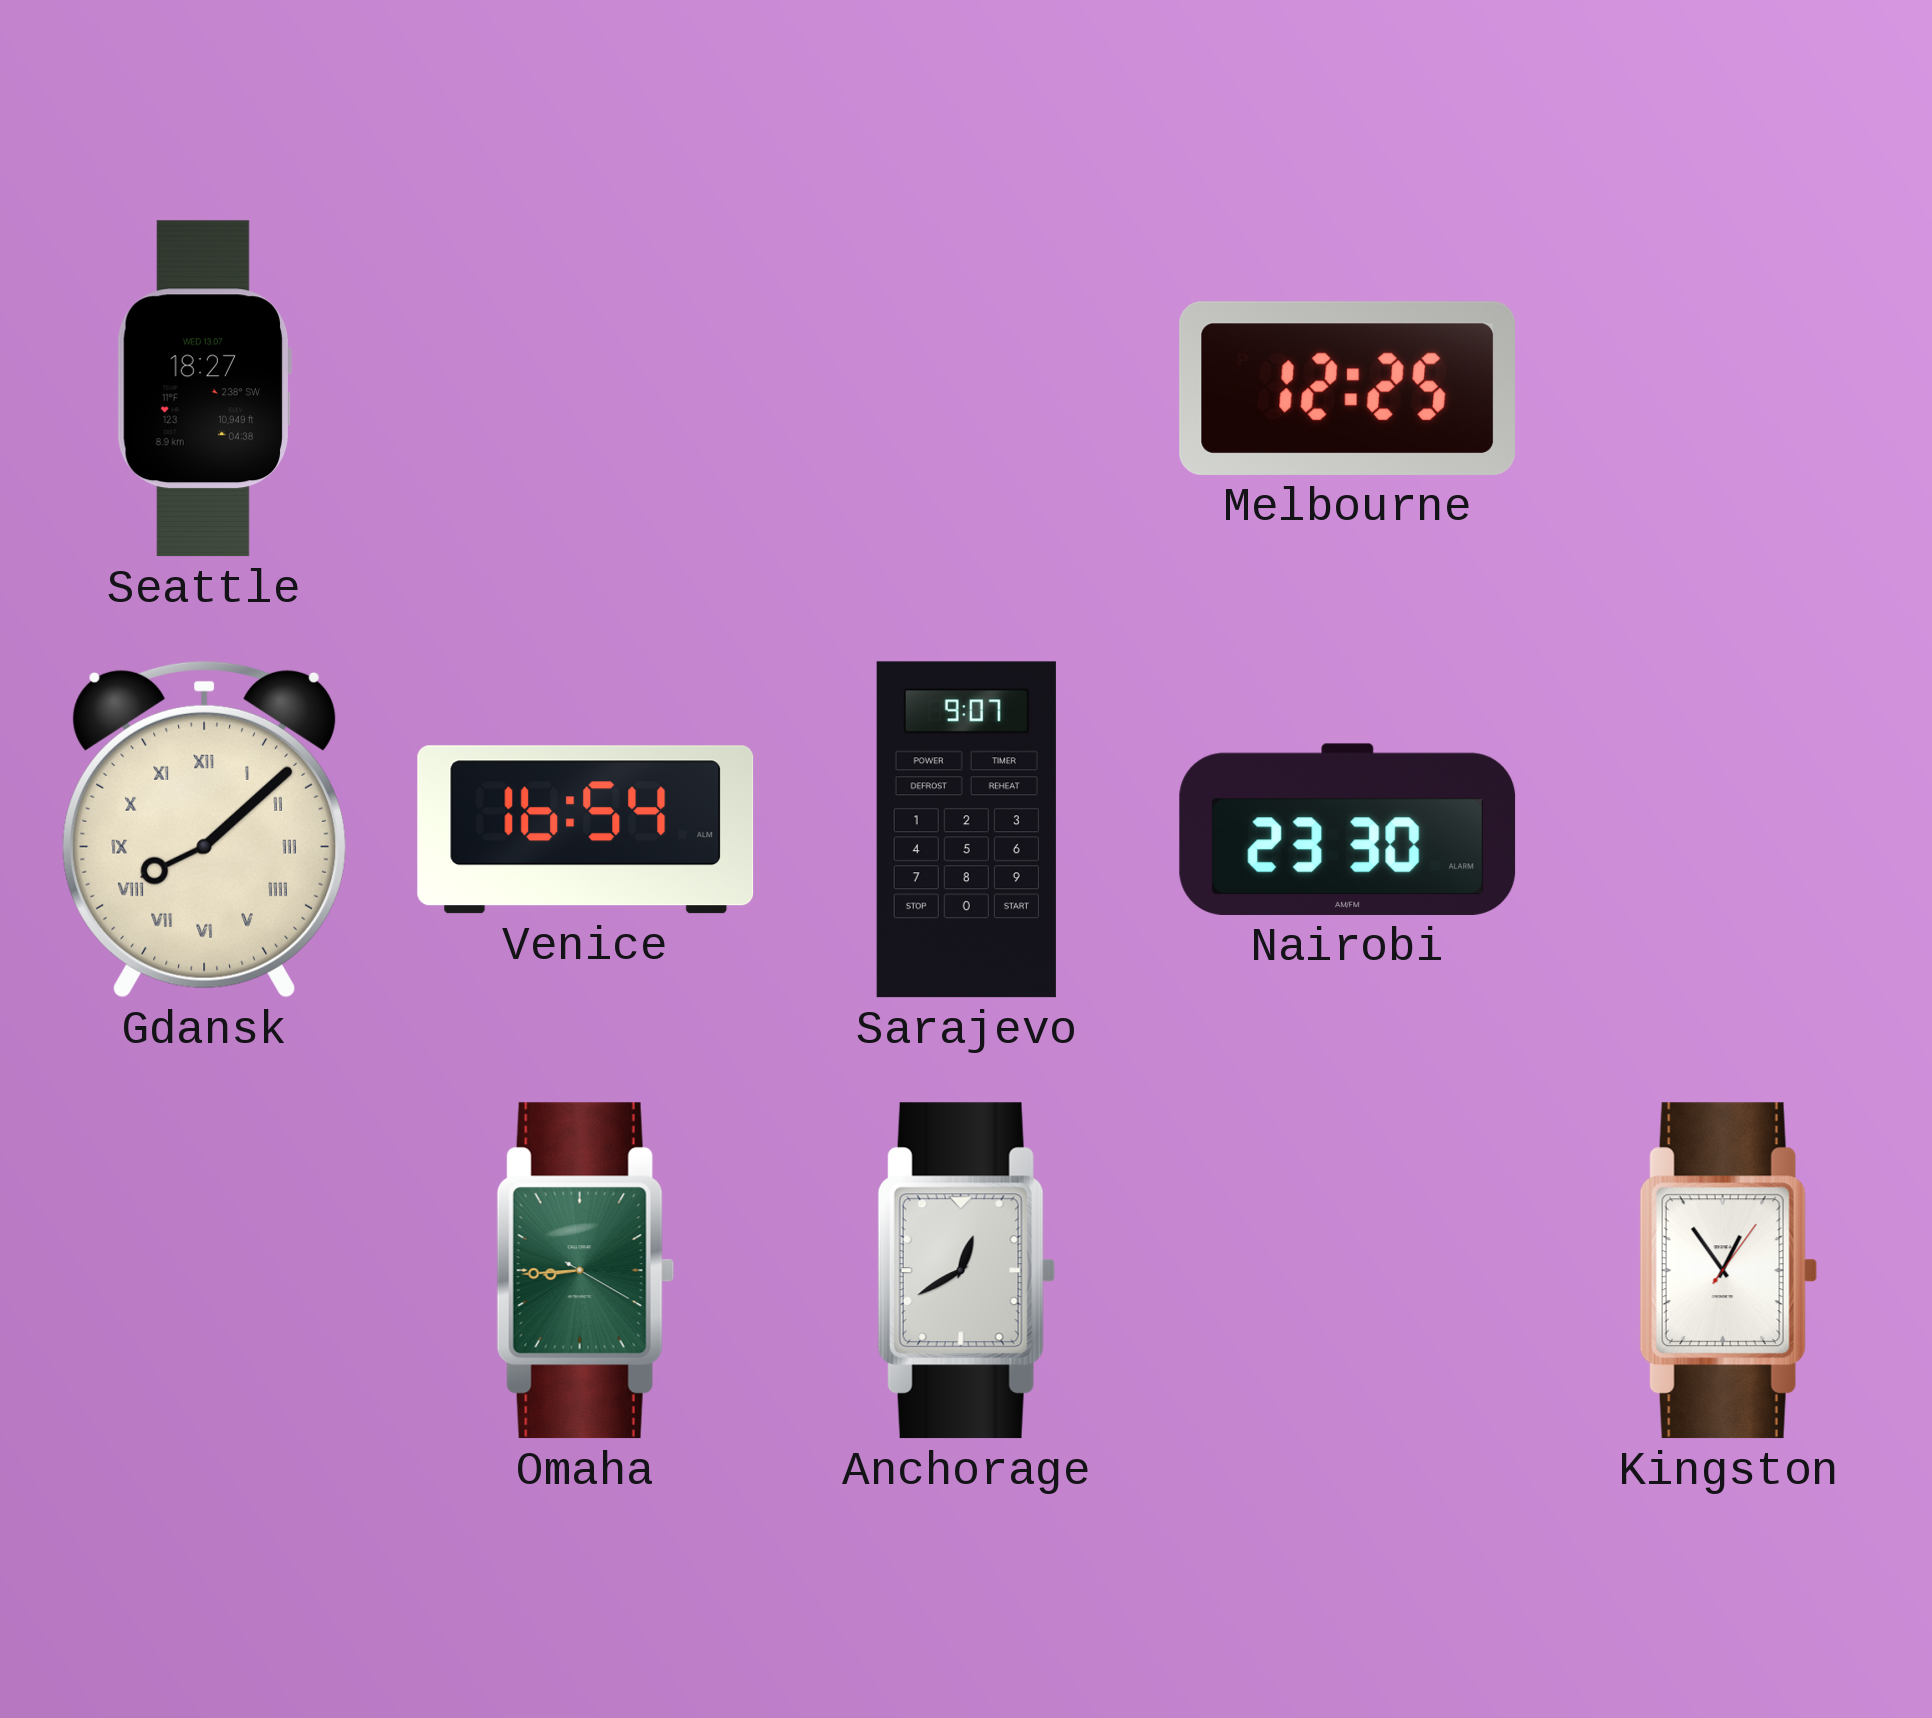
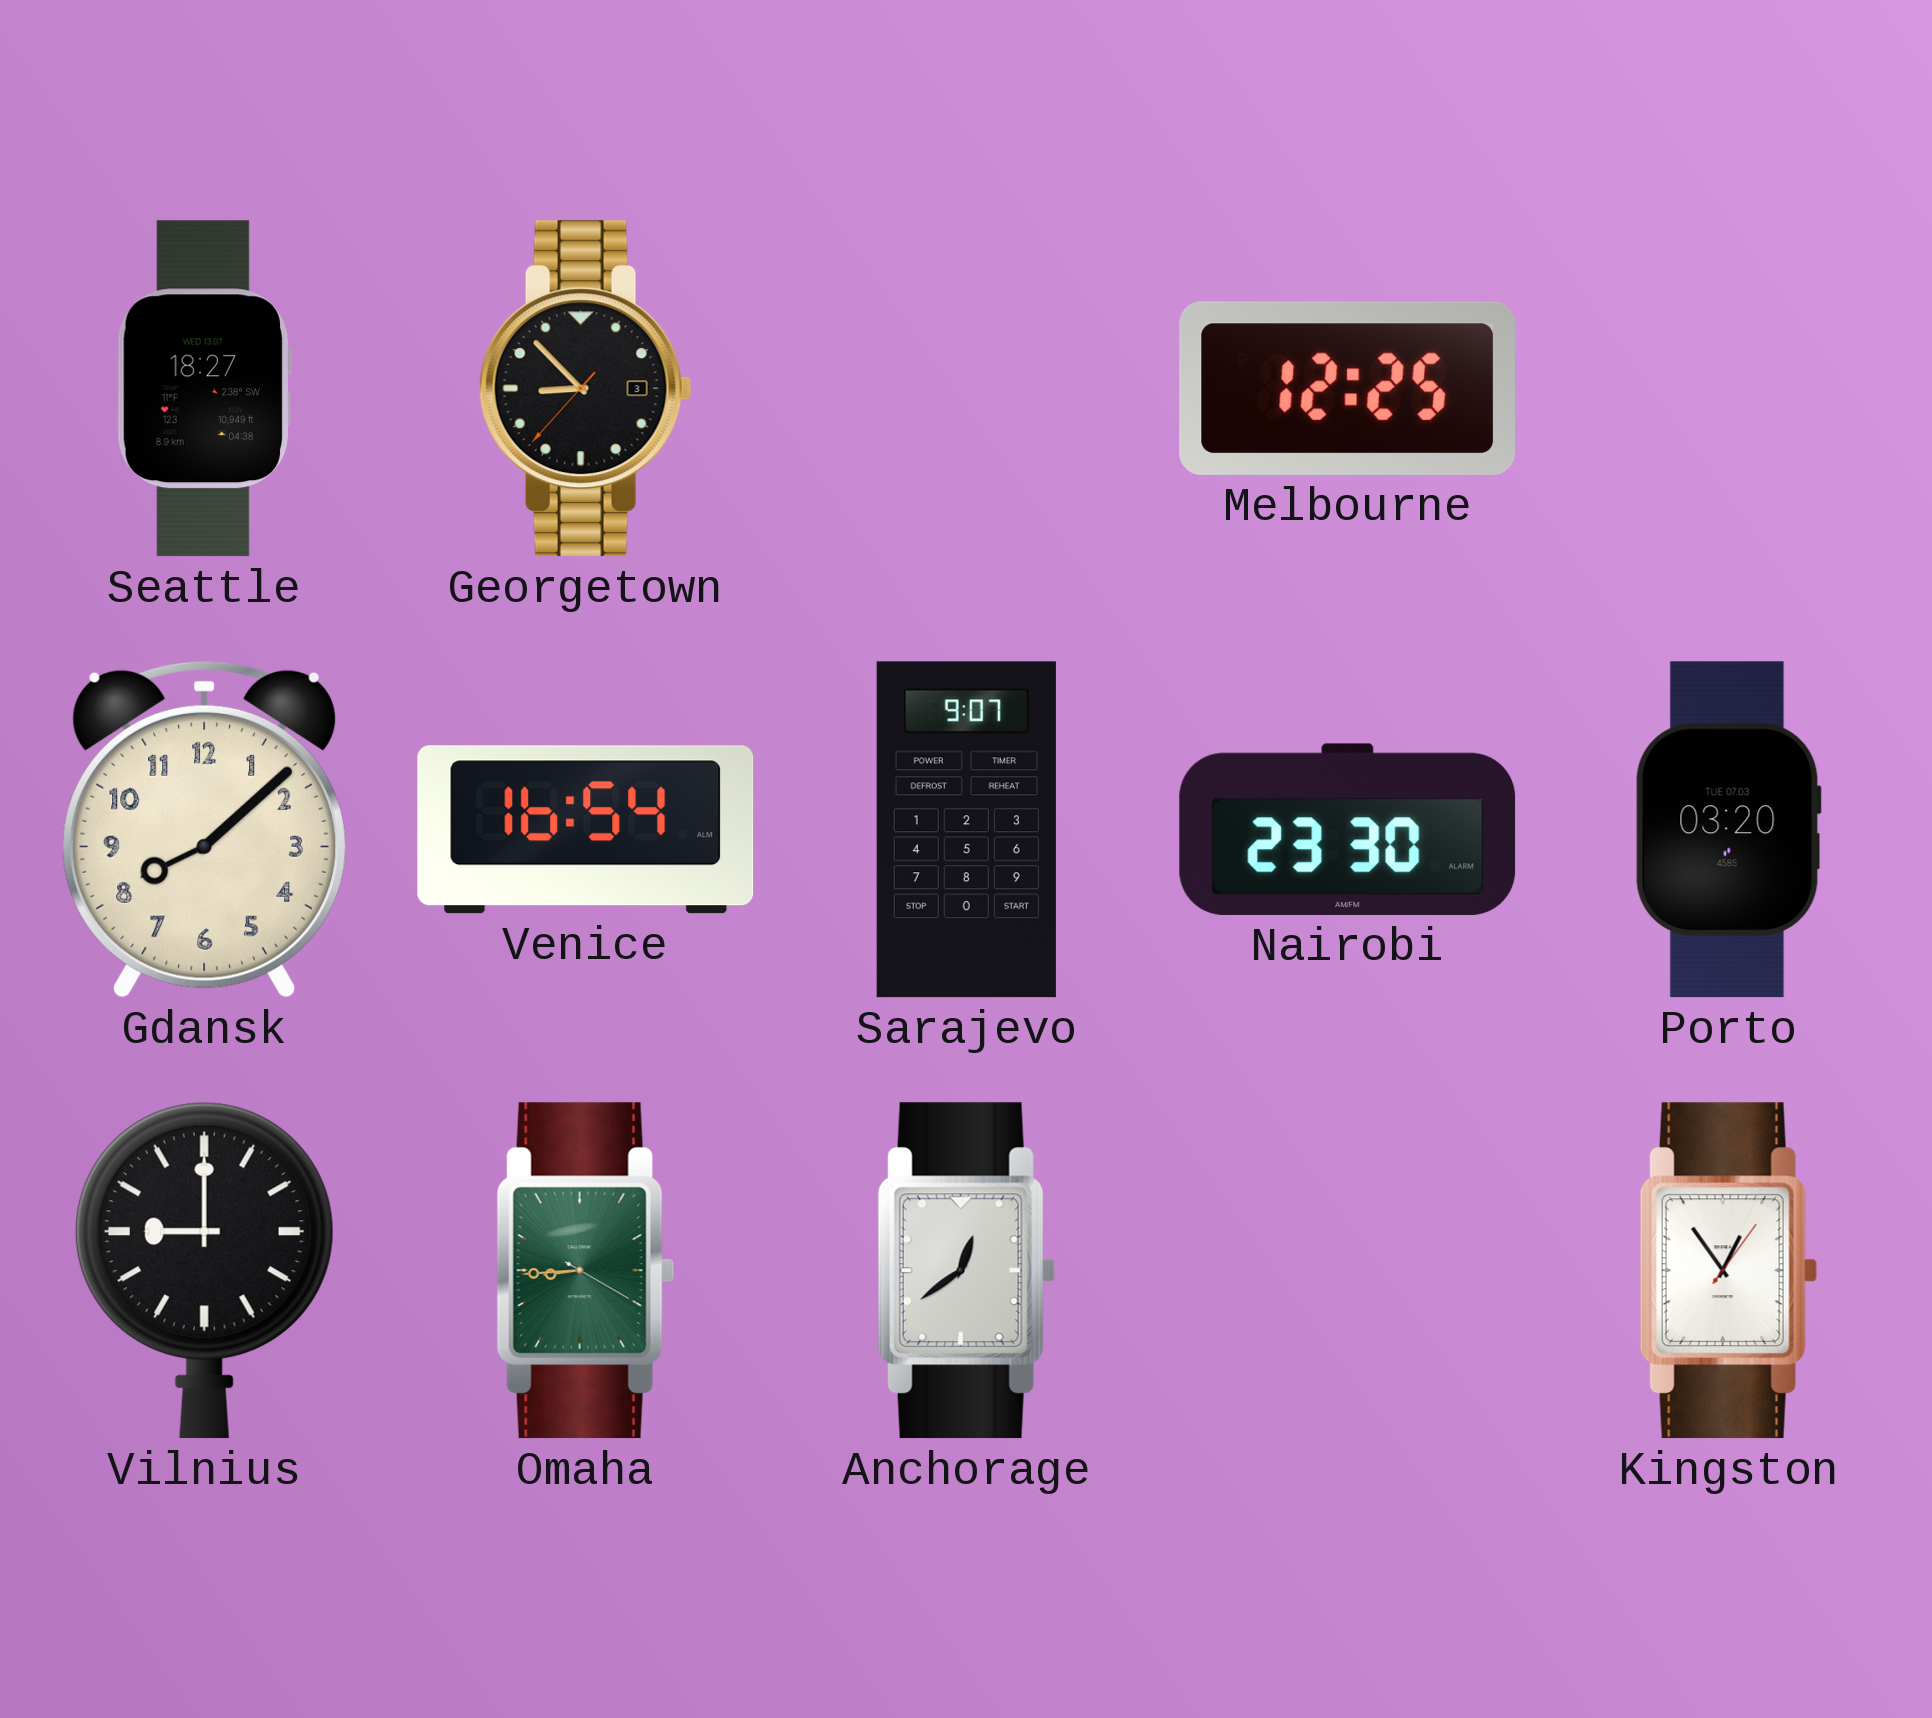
Georgetown: none -> 8:52 (585, 389)
Gdansk numerals: Roman -> Arabic (204, 829)
Porto: none -> 03:20 (1728, 830)
Vilnius: none -> 9:00 (204, 1270)
Anchorage: 12:40 -> 12:39 (966, 1271)
